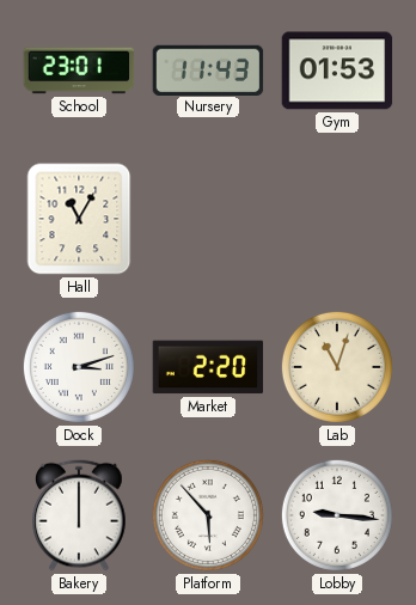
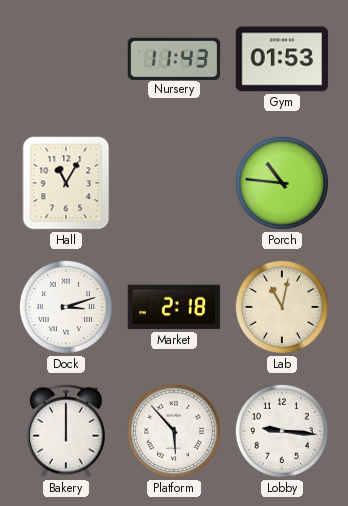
School: 23:01 -> none (79, 71)
Porch: none -> 10:46 (282, 183)
Market: 2:20 -> 2:18 (174, 307)
Lab: 11:03 -> 11:02 (282, 307)
